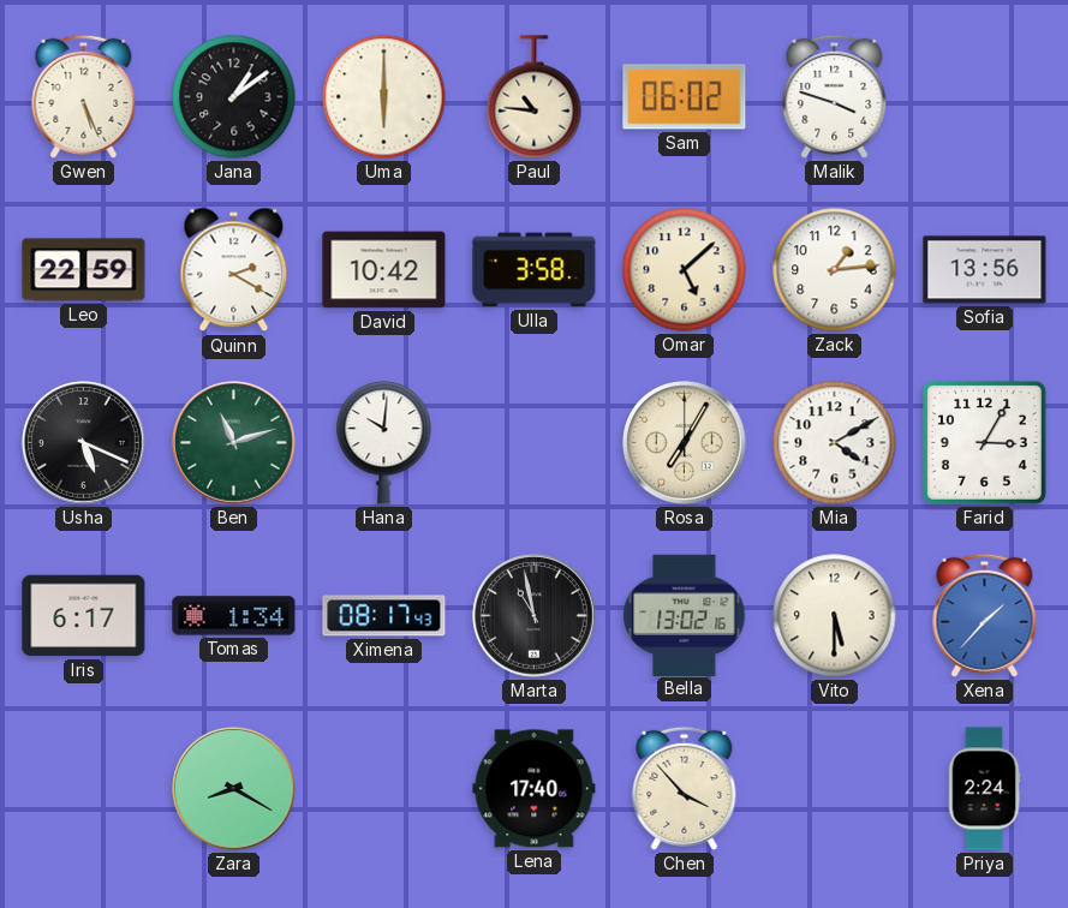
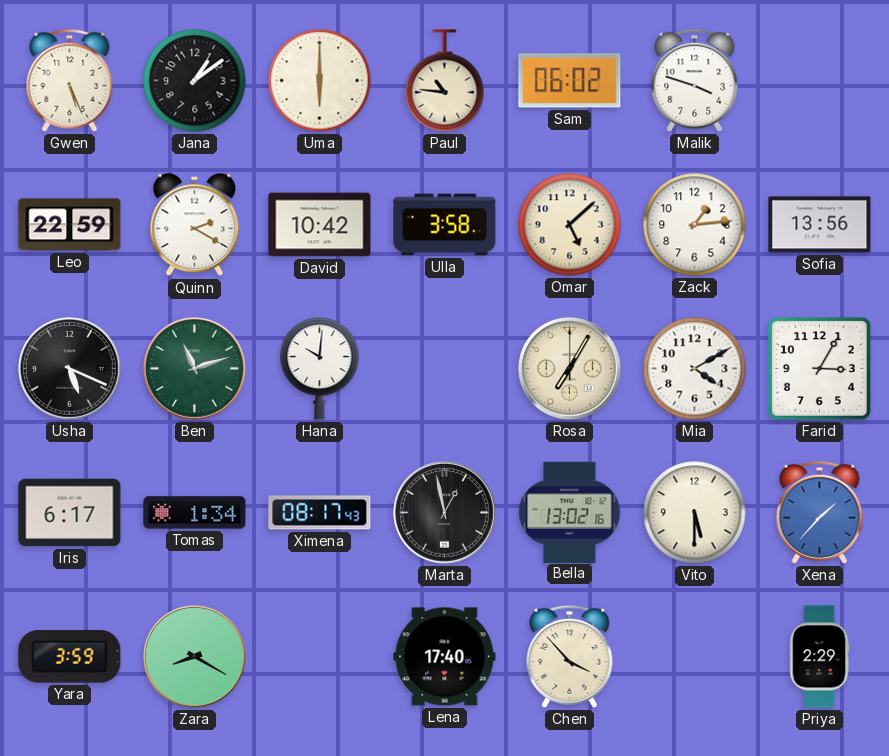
Marta: 10:58 -> 12:58 (445, 513)
Yara: none -> 3:59 (70, 657)
Priya: 2:24 -> 2:29 (819, 657)
